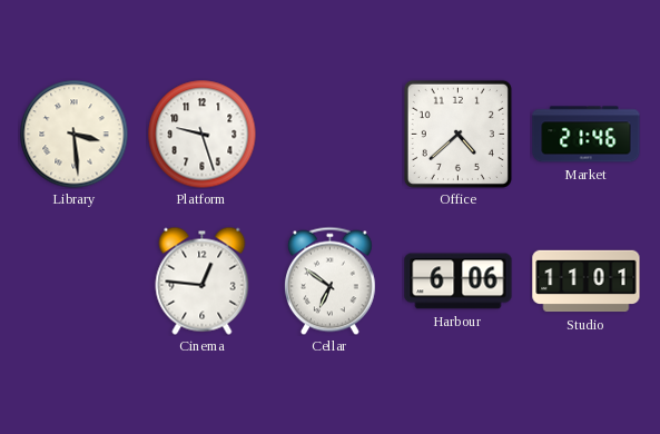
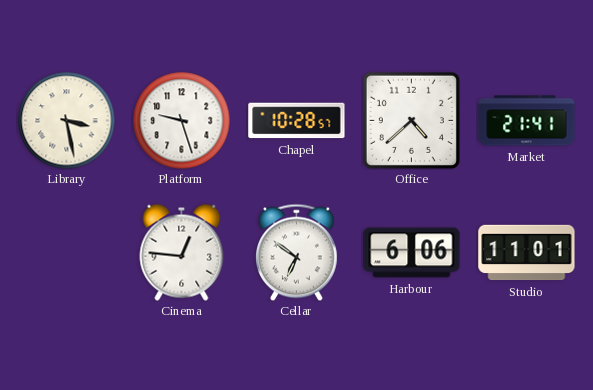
Library: 3:29 -> 3:28 (66, 120)
Chapel: none -> 10:28 (297, 121)
Market: 21:46 -> 21:41 (527, 121)
